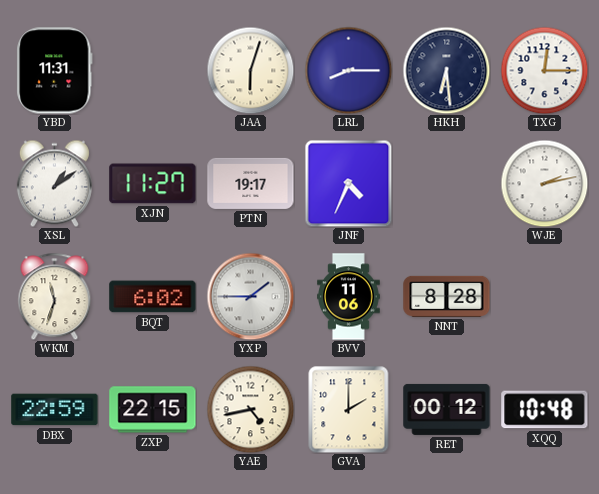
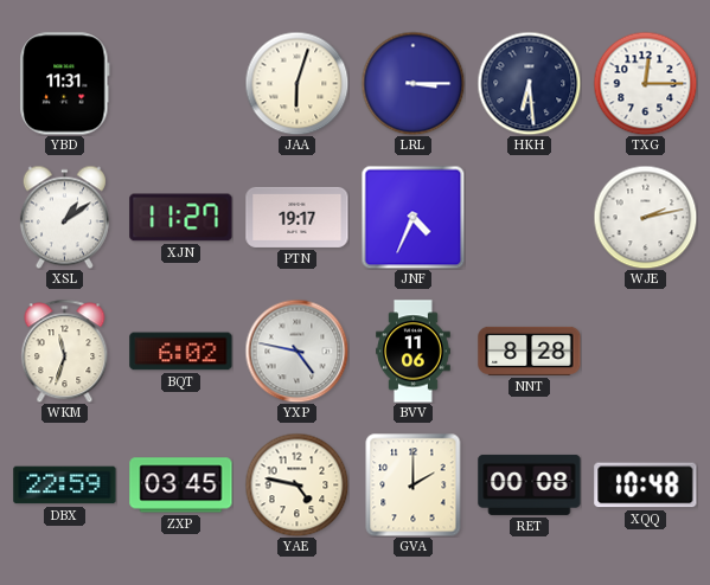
LRL: 8:15 -> 3:15 (412, 83)
YXP: 1:45 -> 4:47 (296, 351)
ZXP: 22:15 -> 03:45 (181, 486)
YAE: 4:43 -> 4:47 (296, 484)
RET: 00:12 -> 00:08 (530, 484)
